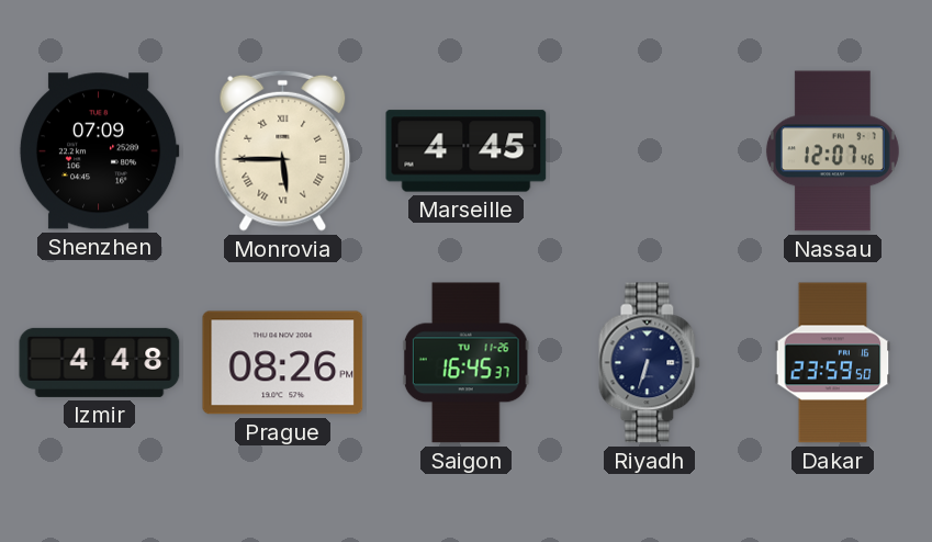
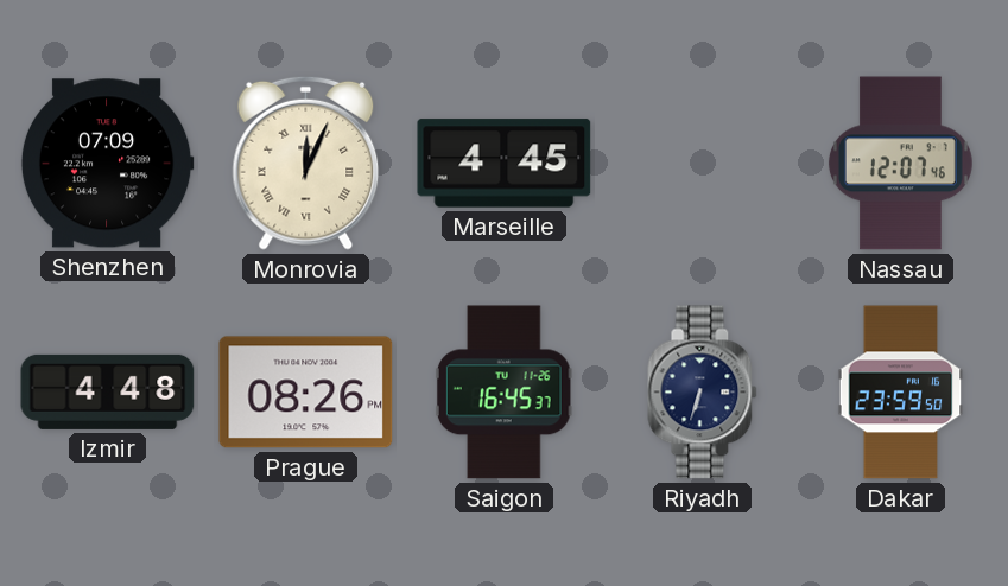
Monrovia: 5:45 -> 12:04 (306, 163)
